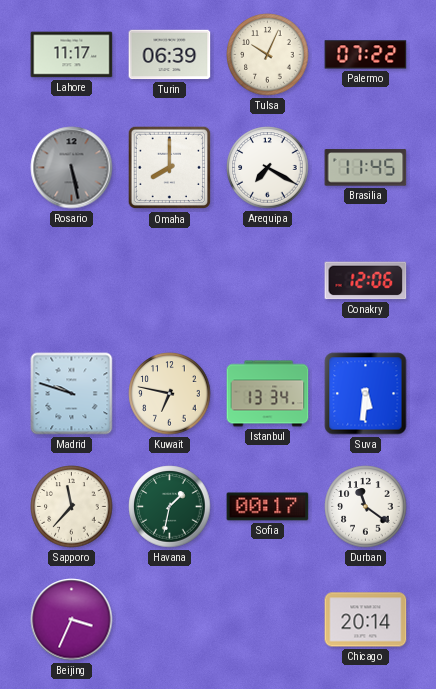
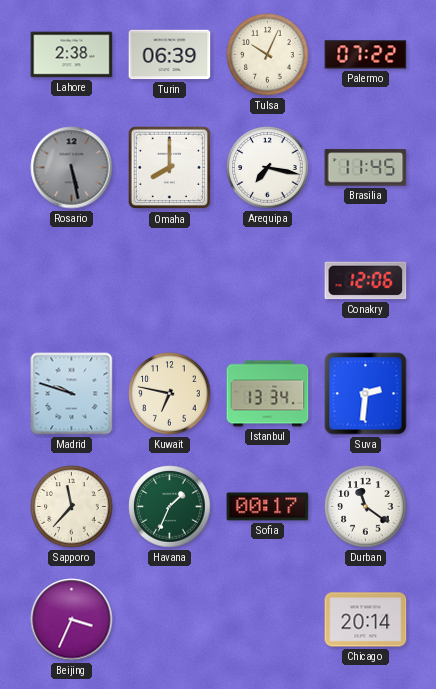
Lahore: 11:17 -> 2:38 (72, 55)
Arequipa: 7:20 -> 7:17 (268, 168)
Suva: 5:31 -> 2:31 (366, 394)
Havana: 1:32 -> 1:34 (170, 507)
